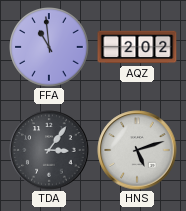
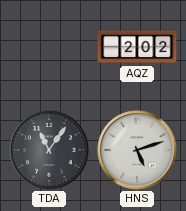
FFA: 10:59 -> none (49, 47)
TDA: 3:06 -> 11:06 (49, 150)
